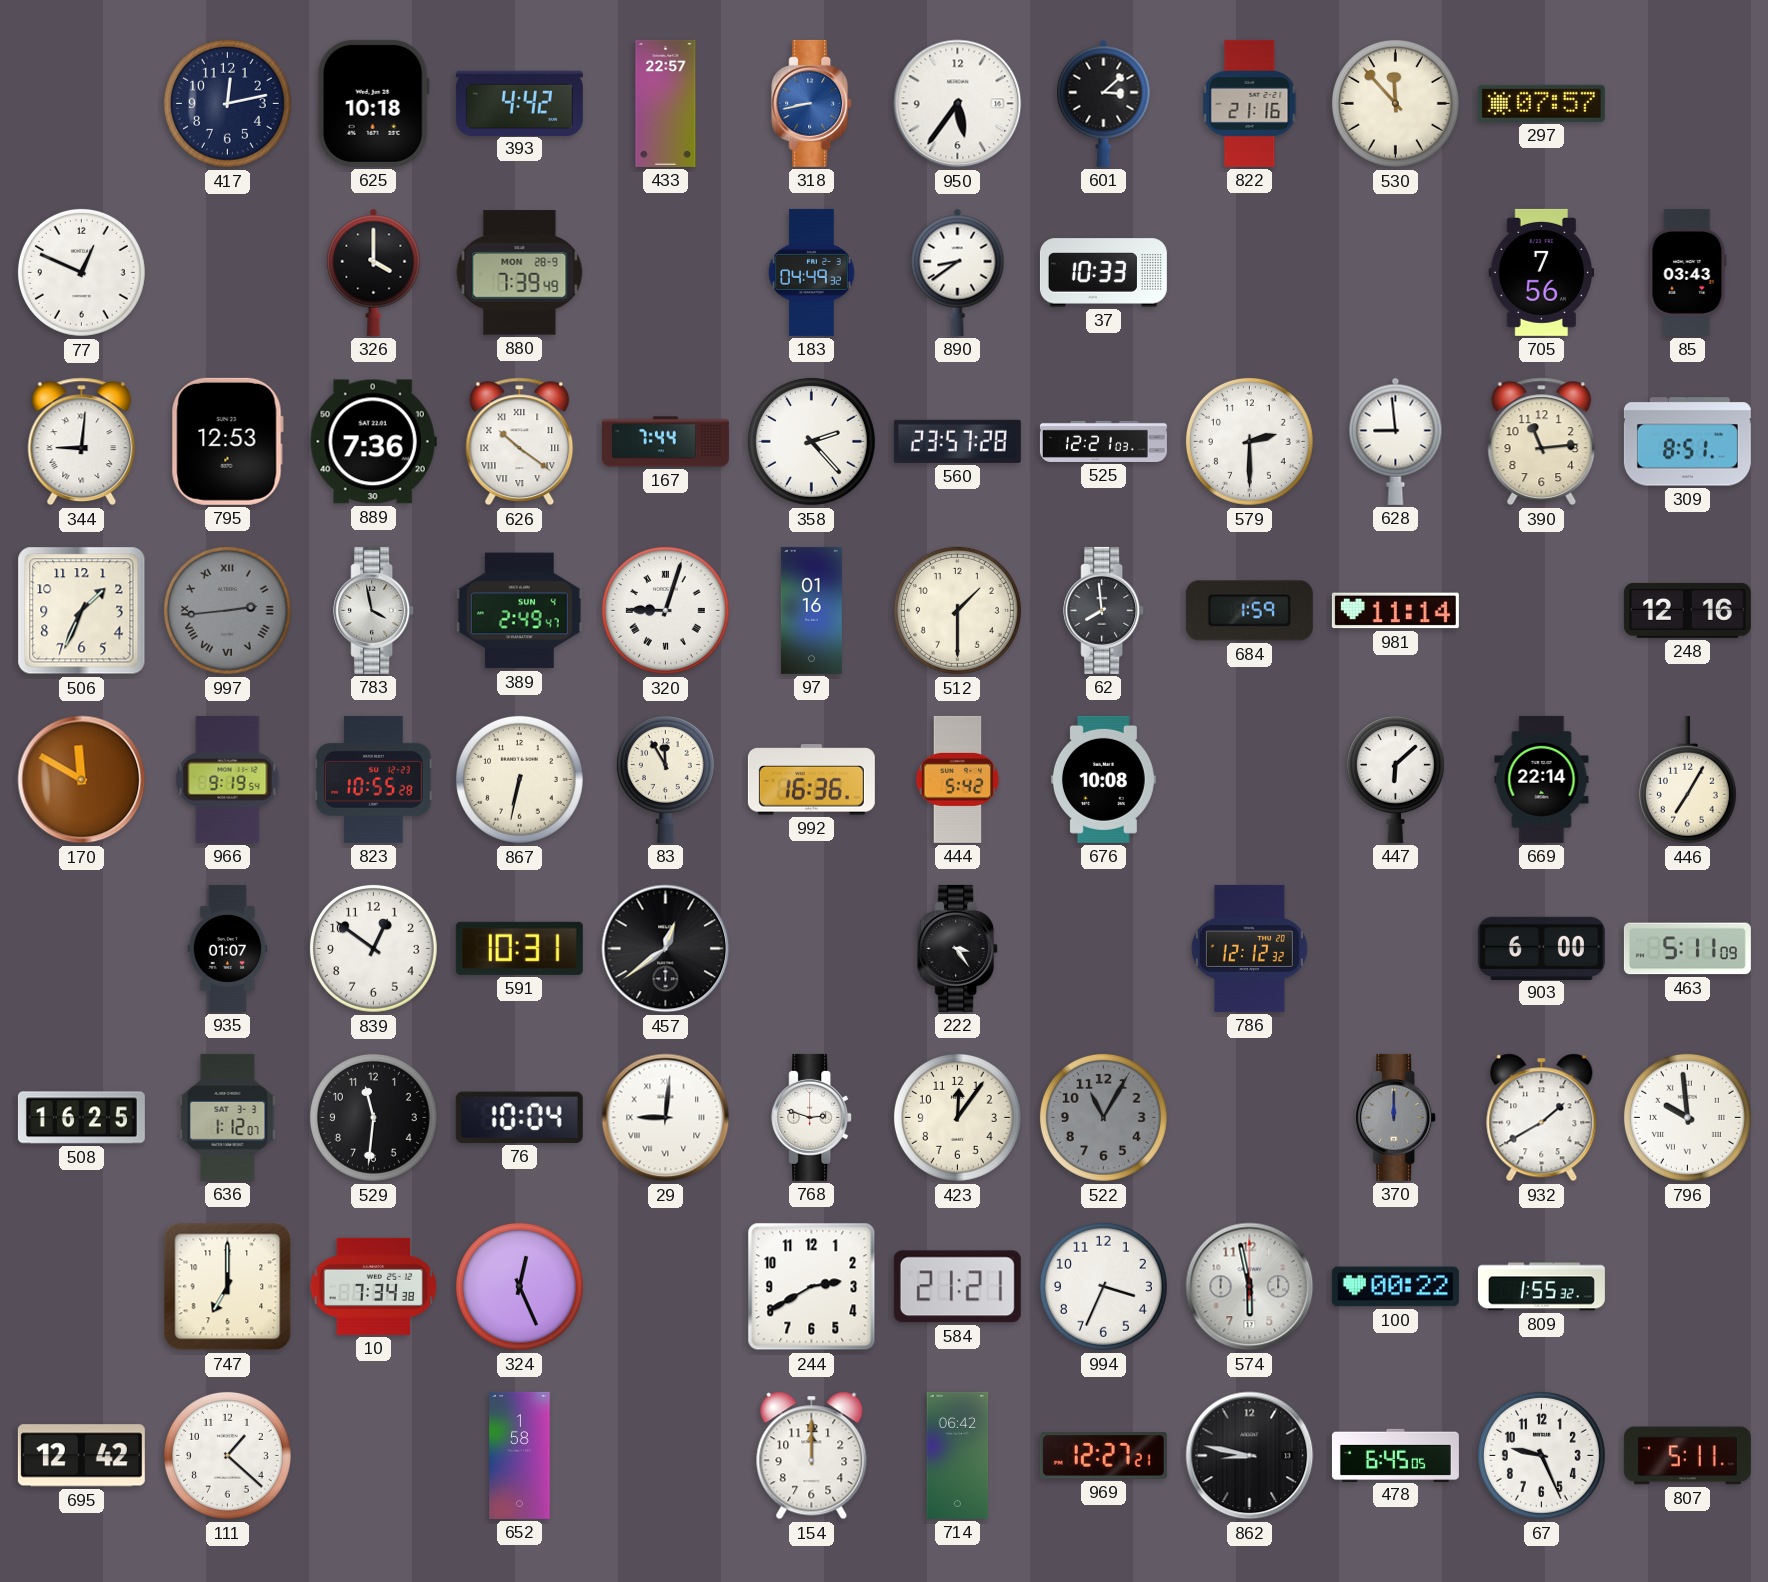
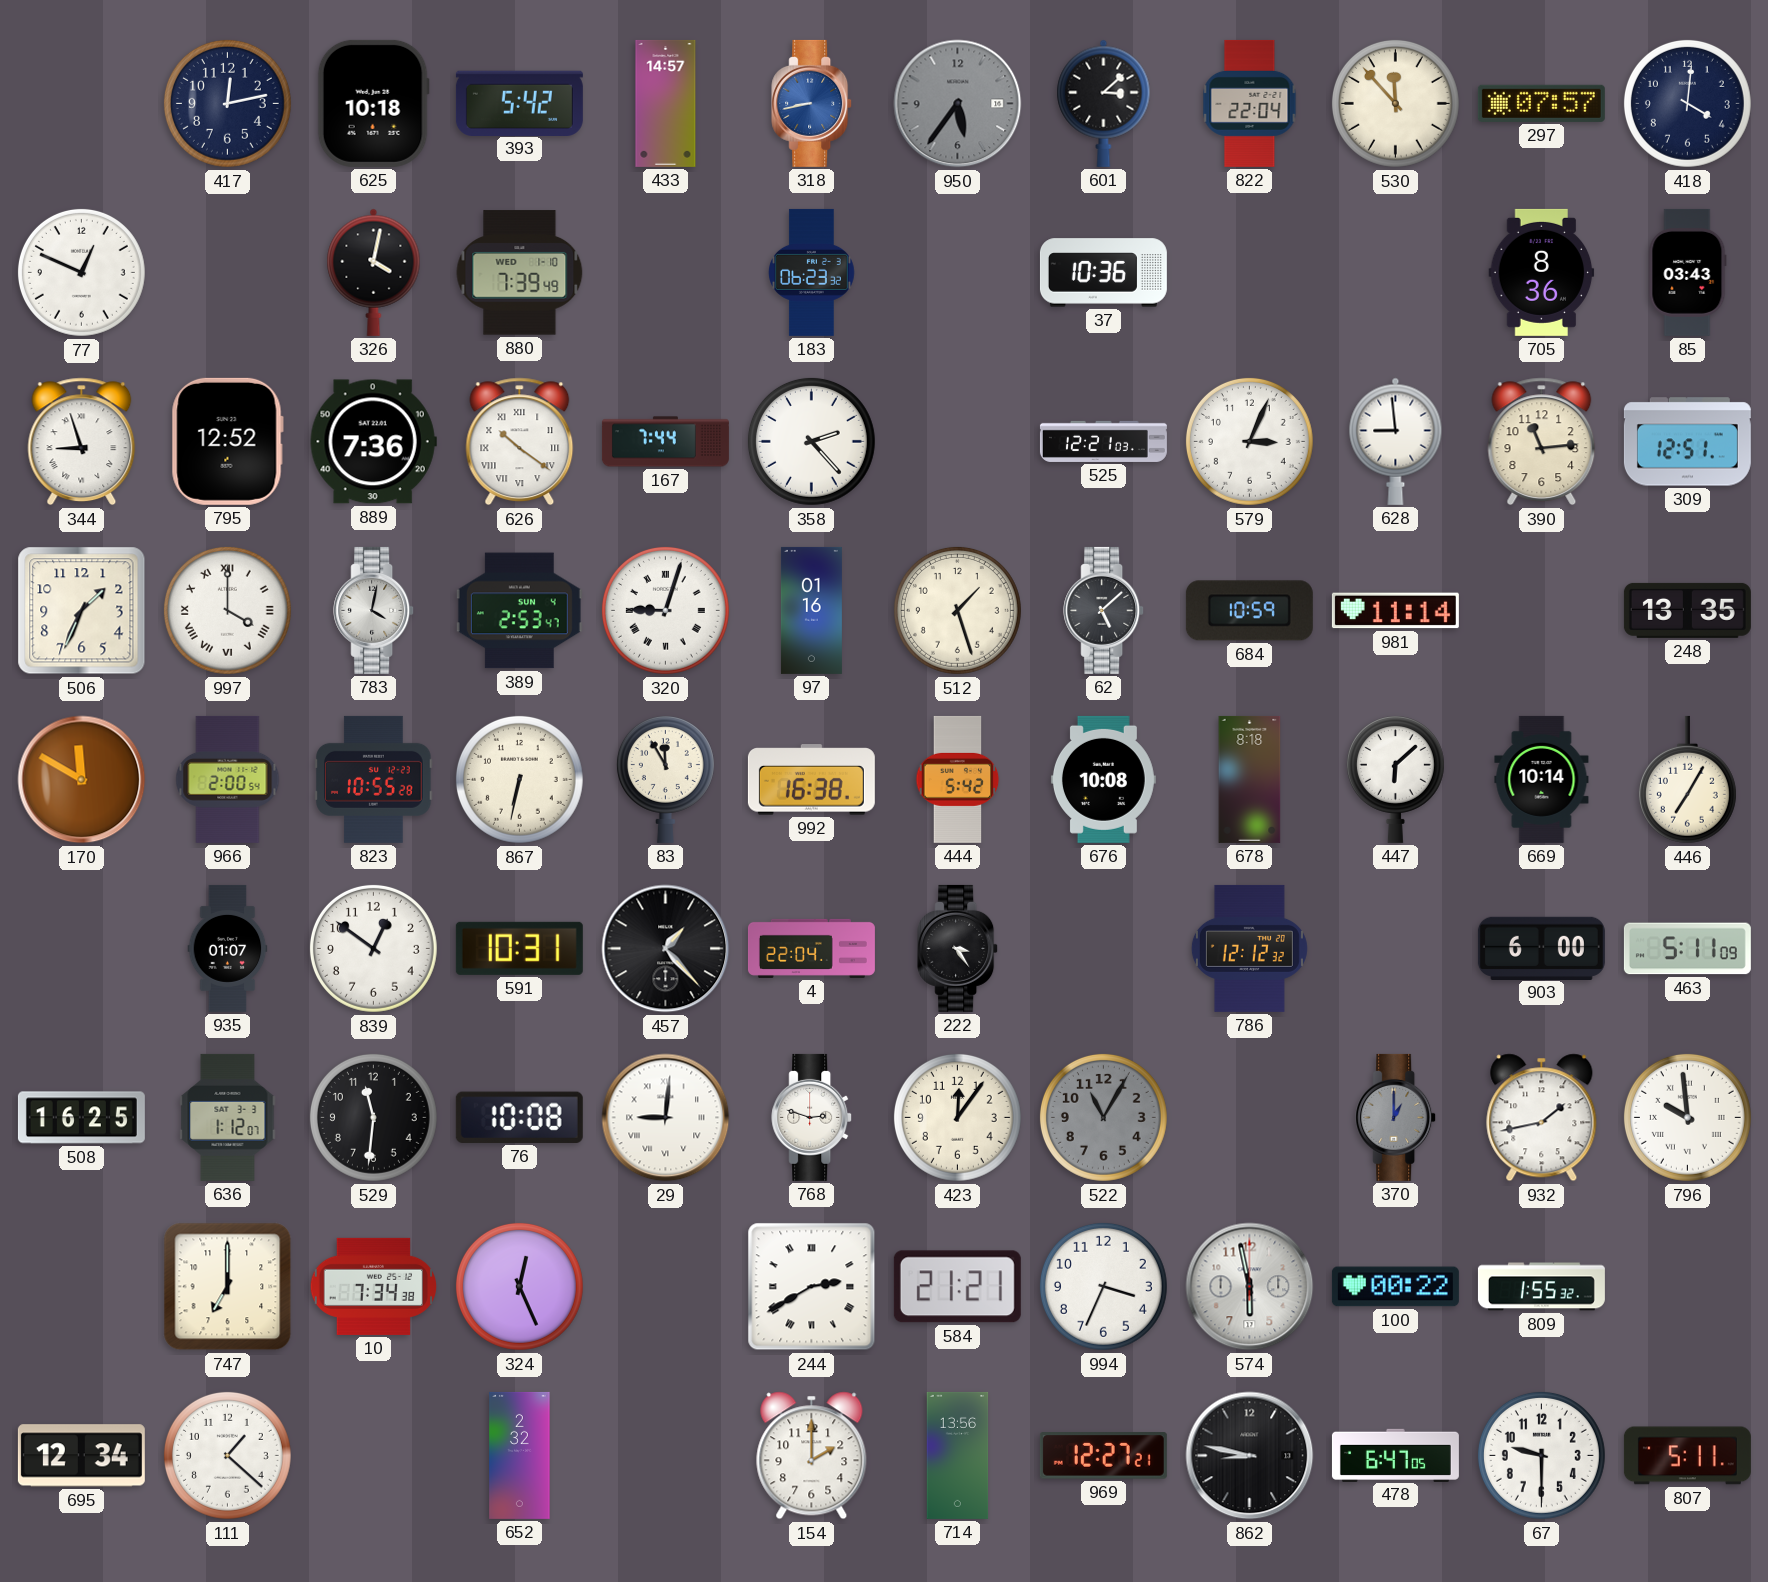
393: 4:42 -> 5:42 (519, 103)
433: 22:57 -> 14:57 (666, 103)
950 dial: white -> grey (958, 104)
822: 21:16 -> 22:04 (1250, 103)
418: none -> 4:01 (1687, 103)
326: 4:00 -> 4:02 (374, 272)
880 date: MON 28-9 -> WED 1-10 (520, 273)
183: 04:49 -> 06:23 (812, 272)
890: 8:39 -> none (958, 272)
37: 10:33 -> 10:36 (1103, 273)
705: 7:56 -> 8:36 (1542, 272)
344: 9:01 -> 8:57 (82, 442)
795: 12:53 -> 12:52 (227, 441)
560: 23:57 -> none (957, 441)
579: 2:30 -> 3:04 (1249, 441)
309: 8:51 -> 12:51 (1687, 442)
997: 2:44 -> 4:00 (227, 610)
997 dial: grey -> white (227, 610)
783: 3:58 -> 4:02 (374, 610)
389: 2:49 -> 2:53 (519, 611)
512: 1:30 -> 1:27 (957, 610)
62: 7:59 -> 5:08 (1104, 610)
684: 1:59 -> 10:59 (1249, 611)
248: 12:16 -> 13:35 (1687, 610)
966: 9:19 -> 2:00 (228, 779)
992: 16:36 -> 16:38 (811, 780)
678: none -> 8:18 (1250, 779)
669: 22:14 -> 10:14 (1542, 779)
457: 12:39 -> 1:23 (666, 949)
4: none -> 22:04 (811, 948)
76: 10:04 -> 10:08 (519, 1117)
370: 12:00 -> 1:00 (1396, 1117)
932: 1:40 -> 1:43 (1542, 1118)
244 numerals: Arabic -> Roman (812, 1287)
695: 12:42 -> 12:34 (81, 1456)
652: 1:58 -> 2:32 (520, 1455)
154: 12:00 -> 2:00 (812, 1456)
714: 06:42 -> 13:56 (958, 1455)
478: 6:45 -> 6:47 (1395, 1455)
67: 9:26 -> 9:30 (1541, 1455)
